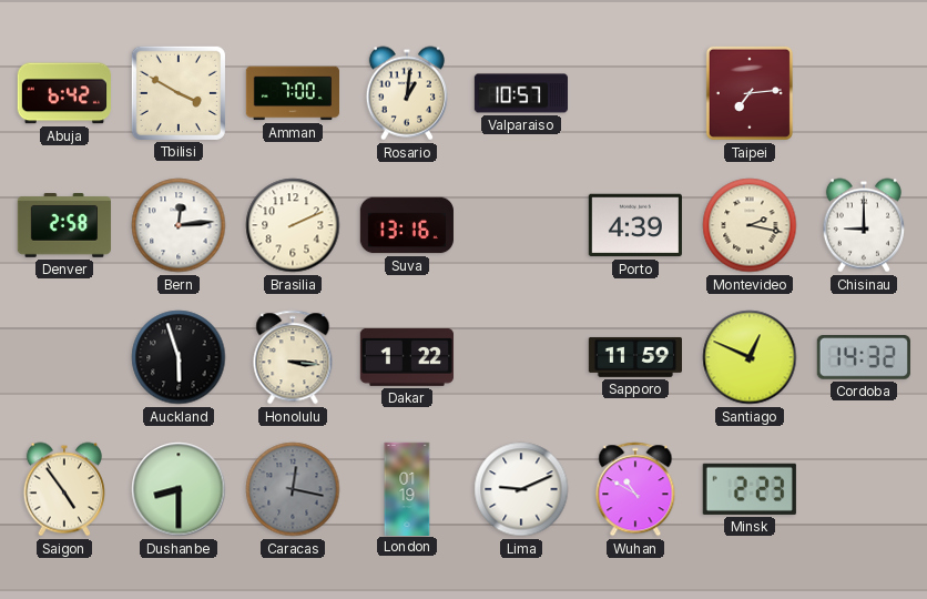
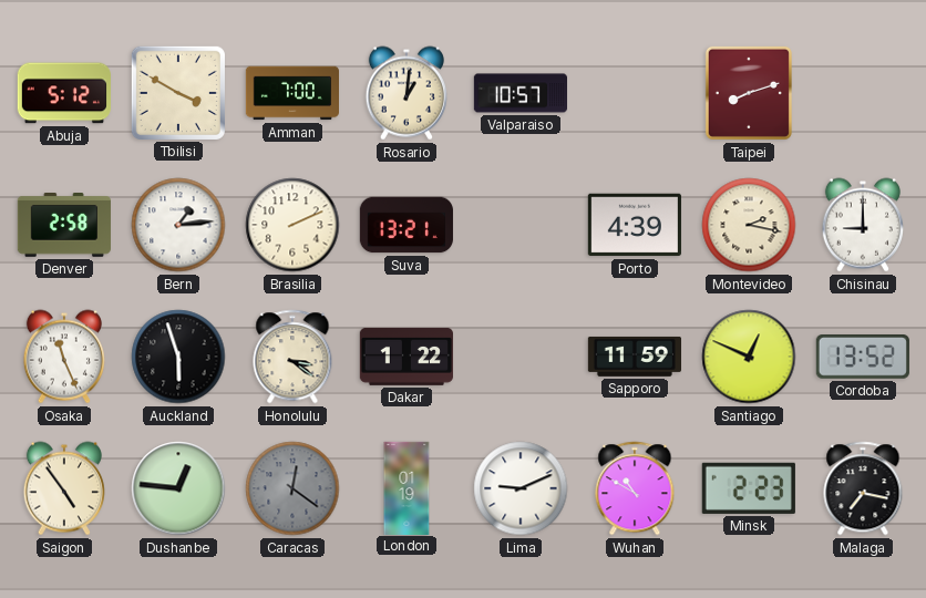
Abuja: 6:42 -> 5:12 (64, 93)
Taipei: 7:14 -> 8:12 (749, 93)
Bern: 12:14 -> 1:14 (178, 225)
Suva: 13:16 -> 13:21 (407, 225)
Osaka: none -> 11:26 (64, 357)
Honolulu: 3:16 -> 3:21 (292, 357)
Cordoba: 14:32 -> 13:52 (863, 358)
Dushanbe: 8:30 -> 12:46 (178, 488)
Caracas: 12:17 -> 12:21 (292, 488)
Malaga: none -> 7:17 (863, 488)
